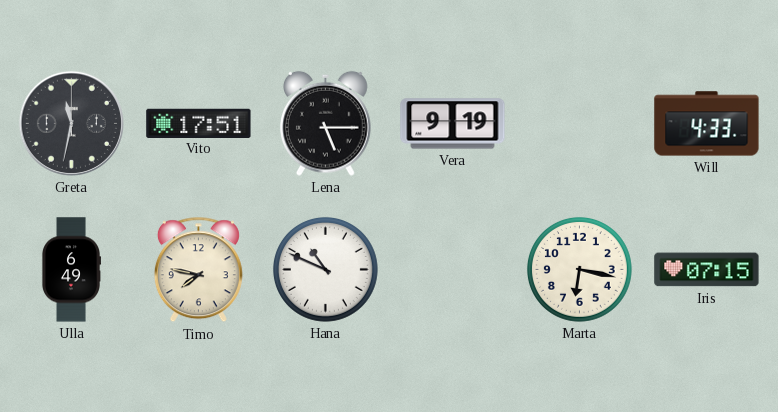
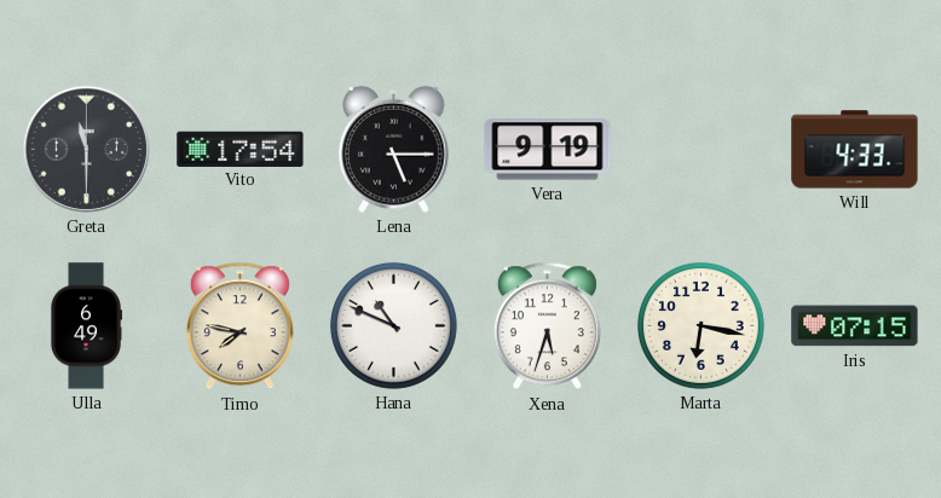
Greta: 11:32 -> 11:30 (86, 149)
Vito: 17:51 -> 17:54 (241, 149)
Xena: none -> 5:33 (547, 326)
